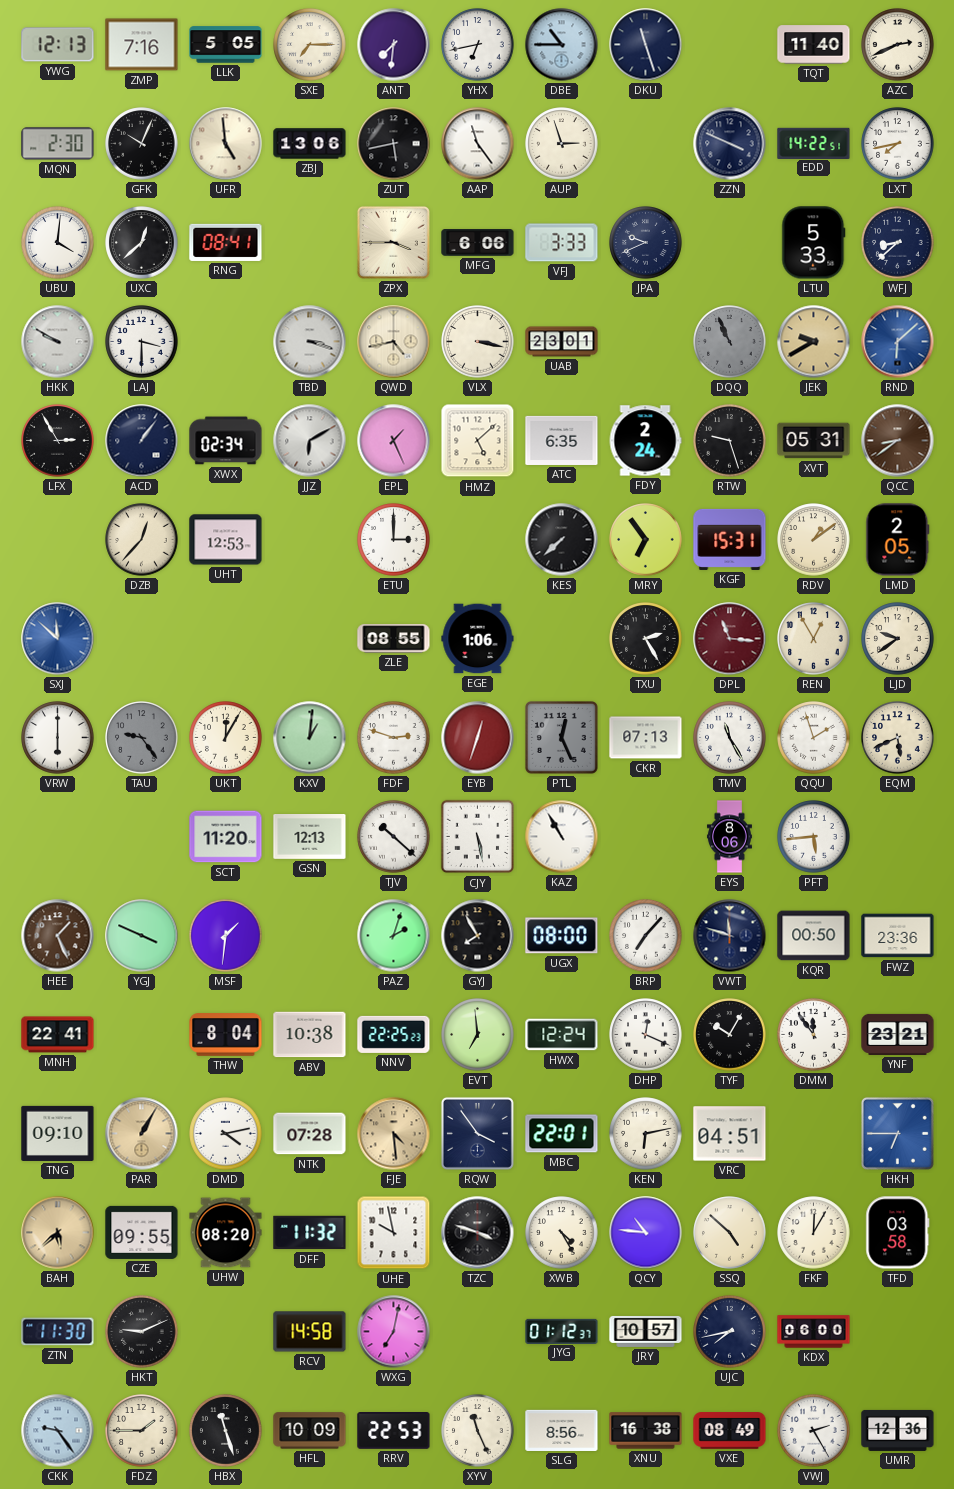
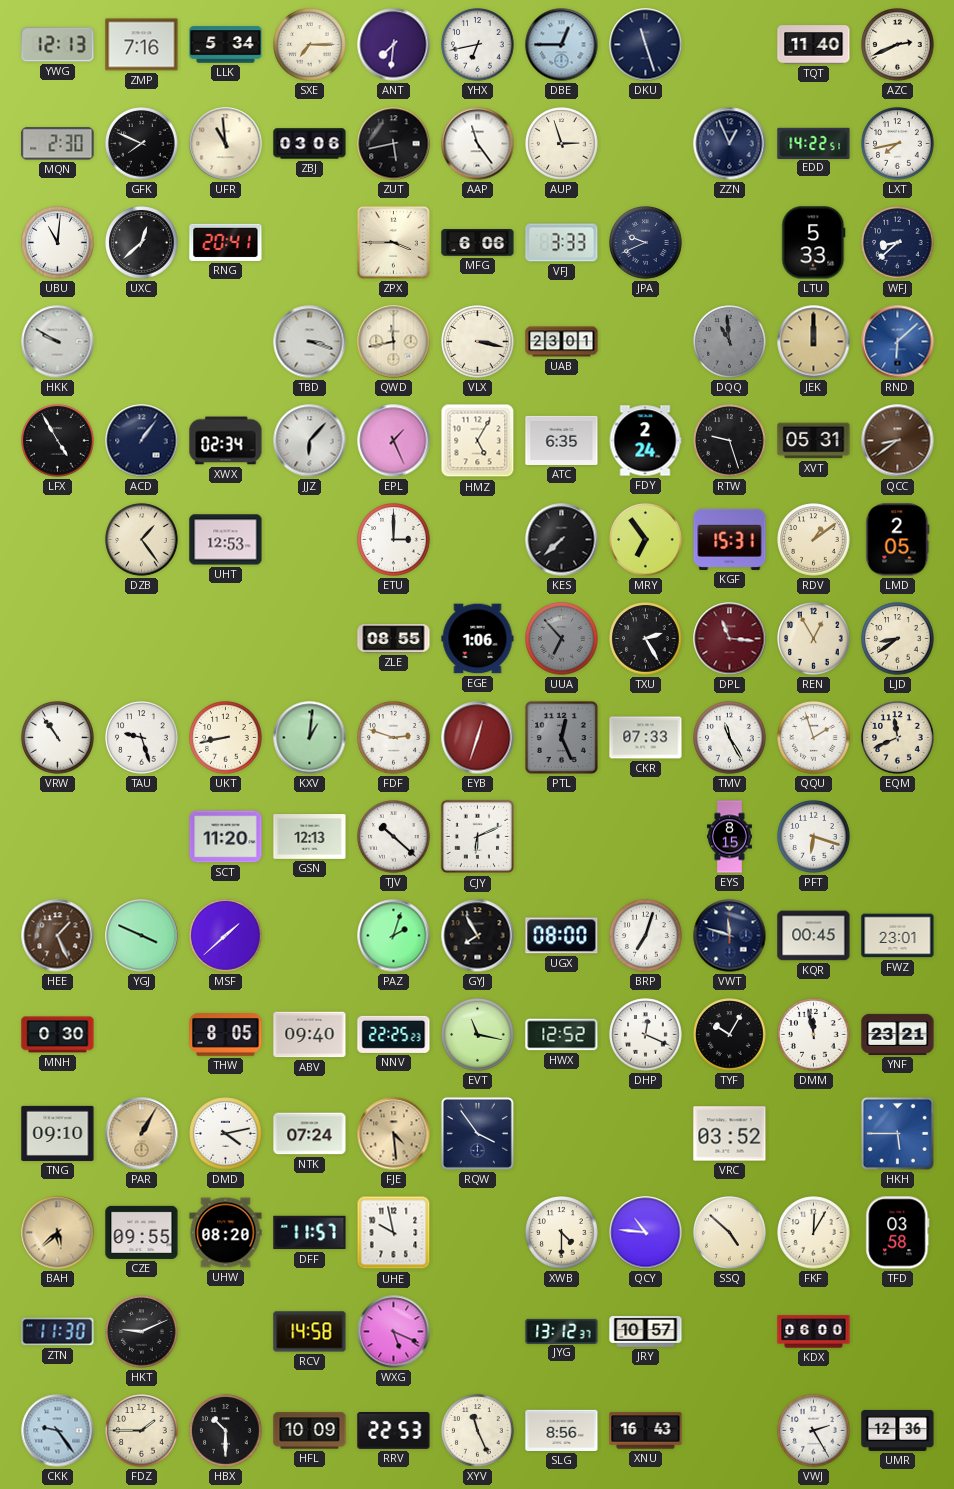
LLK: 5:05 -> 5:34 (226, 45)
DBE: 10:45 -> 12:45 (562, 45)
GFK: 10:04 -> 7:49 (142, 144)
UFR: 4:59 -> 10:59 (226, 144)
ZBJ: 13:06 -> 03:06 (310, 144)
ZZN: 3:49 -> 12:56 (730, 144)
UBU: 4:01 -> 11:01 (58, 243)
RNG: 08:41 -> 20:41 (226, 242)
LAJ: 3:30 -> none (142, 342)
QWD: 4:43 -> 11:43 (394, 342)
DQQ: 10:56 -> 10:59 (730, 342)
JEK: 9:40 -> 12:00 (814, 342)
LFX: 2:55 -> 4:55 (58, 441)
JJZ: 6:10 -> 6:07 (310, 441)
HMZ: 5:08 -> 5:05 (478, 441)
DZB: 12:37 -> 1:24 (142, 540)
SXJ: 11:52 -> none (58, 639)
UUA: none -> 6:53 (562, 639)
LJD: 9:39 -> 8:39 (898, 639)
VRW: 6:00 -> 10:54 (58, 738)
TAU: 9:24 -> 9:27 (142, 738)
TAU dial: grey -> white (142, 738)
UKT: 12:05 -> 8:43 (226, 738)
CKR: 07:13 -> 07:33 (646, 738)
EQM: 5:41 -> 11:41 (898, 738)
CJY: 5:28 -> 6:11 (478, 837)
KAZ: 10:55 -> none (562, 837)
EYS: 8:06 -> 8:15 (729, 837)
PFT: 5:44 -> 6:18 (814, 837)
MSF: 1:31 -> 1:38 (226, 936)
BRP: 7:07 -> 7:03 (646, 936)
KQR: 00:50 -> 00:45 (814, 936)
FWZ: 23:36 -> 23:01 (898, 936)
MNH: 22:41 -> 0:30 (58, 1035)
THW: 8:04 -> 8:05 (226, 1035)
ABV: 10:38 -> 09:40 (310, 1035)
EVT: 6:59 -> 11:17 (478, 1035)
HWX: 12:24 -> 12:52 (562, 1035)
DMM: 11:54 -> 11:58 (814, 1035)
NTK: 07:28 -> 07:24 (310, 1134)
MBC: 22:01 -> none (562, 1134)
KEN: 6:13 -> none (646, 1134)
VRC: 04:51 -> 03:52 (730, 1134)
HKH: 6:45 -> 5:45 (897, 1133)
DFF: 11:32 -> 11:57 (310, 1233)
TZC: 3:48 -> none (478, 1233)
XWB: 4:25 -> 4:30 (562, 1233)
WXG: 7:02 -> 5:19 (394, 1332)
JYG: 01:12 -> 13:12 (562, 1331)
UJC: 7:43 -> none (730, 1332)
HBX: 11:27 -> 10:30 (226, 1431)
XNU: 16:38 -> 16:43 (646, 1431)
VXE: 08:49 -> none (730, 1431)
